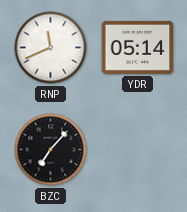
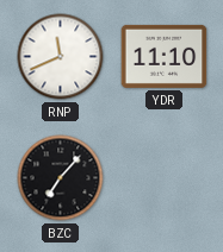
YDR: 05:14 -> 11:10 (165, 56)
